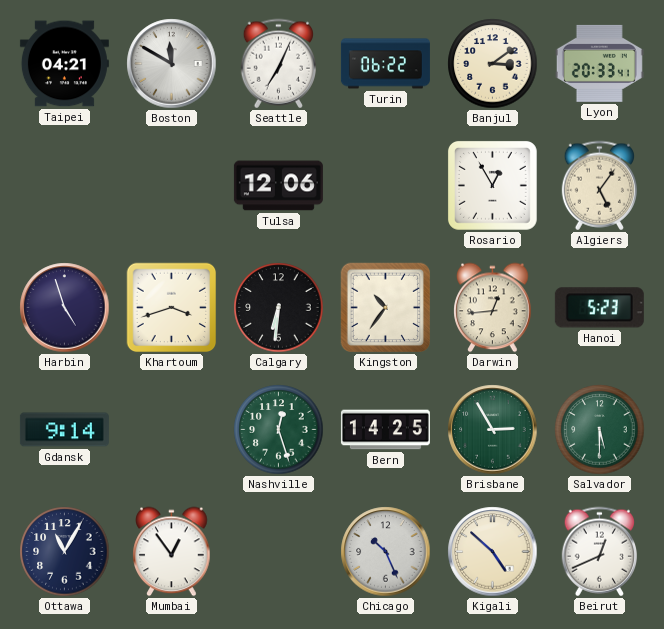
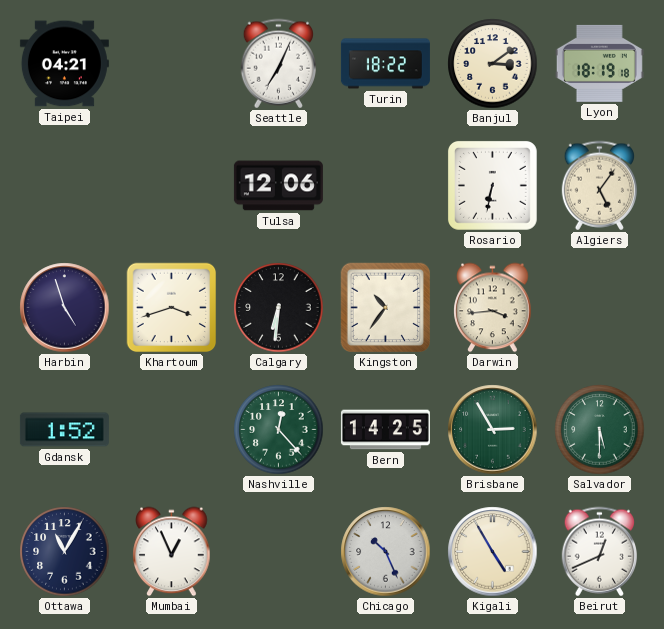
Boston: 11:50 -> none (172, 64)
Turin: 06:22 -> 18:22 (385, 64)
Lyon: 20:33 -> 18:19 (599, 63)
Rosario: 12:55 -> 6:32 (492, 185)
Darwin: 12:44 -> 3:44 (493, 308)
Hanoi: 5:23 -> none (599, 308)
Gdansk: 9:14 -> 1:52 (64, 430)
Nashville: 12:27 -> 12:23 (279, 430)
Mumbai: 12:54 -> 12:56 (172, 552)
Kigali: 4:52 -> 4:55 (493, 552)
